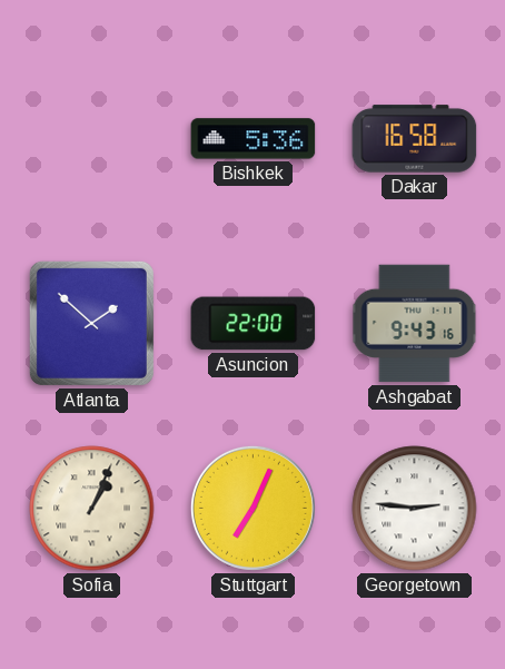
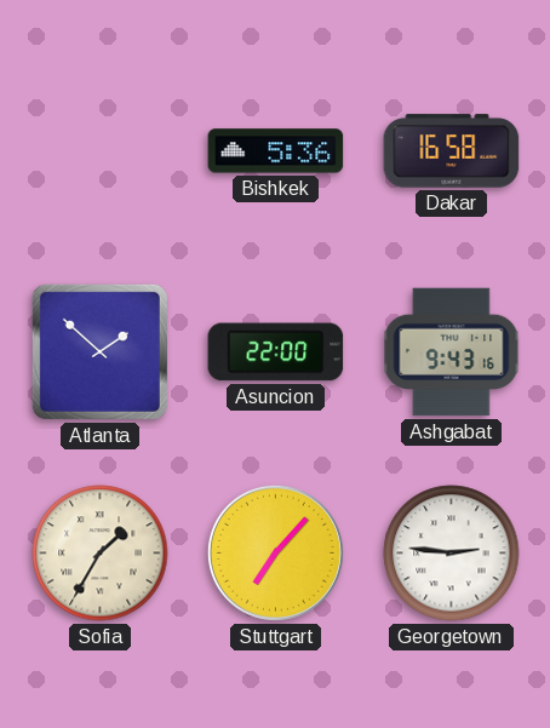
Sofia: 1:04 -> 1:35 (101, 554)
Stuttgart: 7:04 -> 7:07 (275, 552)
